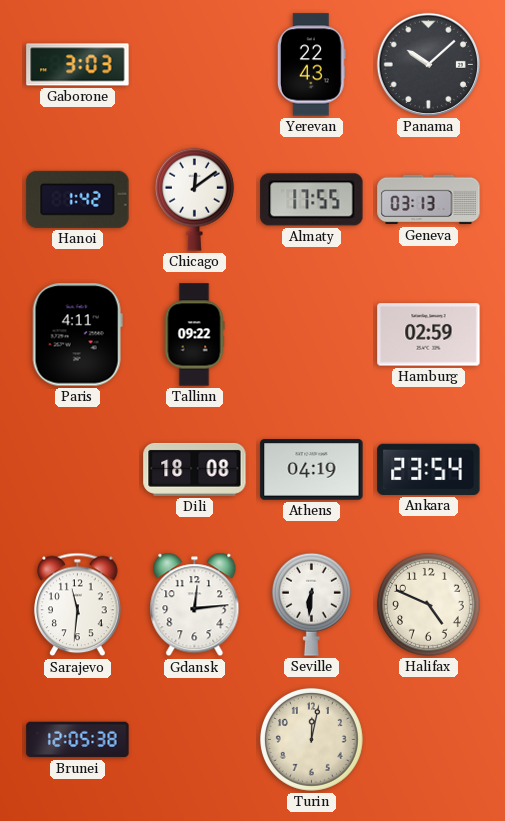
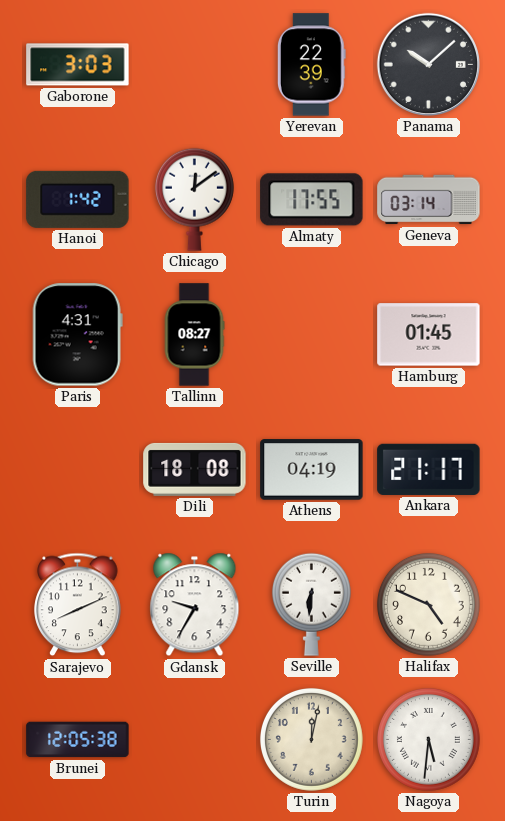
Yerevan: 22:43 -> 22:39 (311, 65)
Geneva: 03:13 -> 03:14 (429, 200)
Paris: 4:11 -> 4:31 (77, 335)
Tallinn: 09:22 -> 08:27 (194, 335)
Hamburg: 02:59 -> 01:45 (429, 335)
Ankara: 23:54 -> 21:17 (429, 469)
Sarajevo: 11:31 -> 8:11 (78, 605)
Gdansk: 12:14 -> 9:35 (195, 605)
Nagoya: none -> 5:31 (428, 739)
